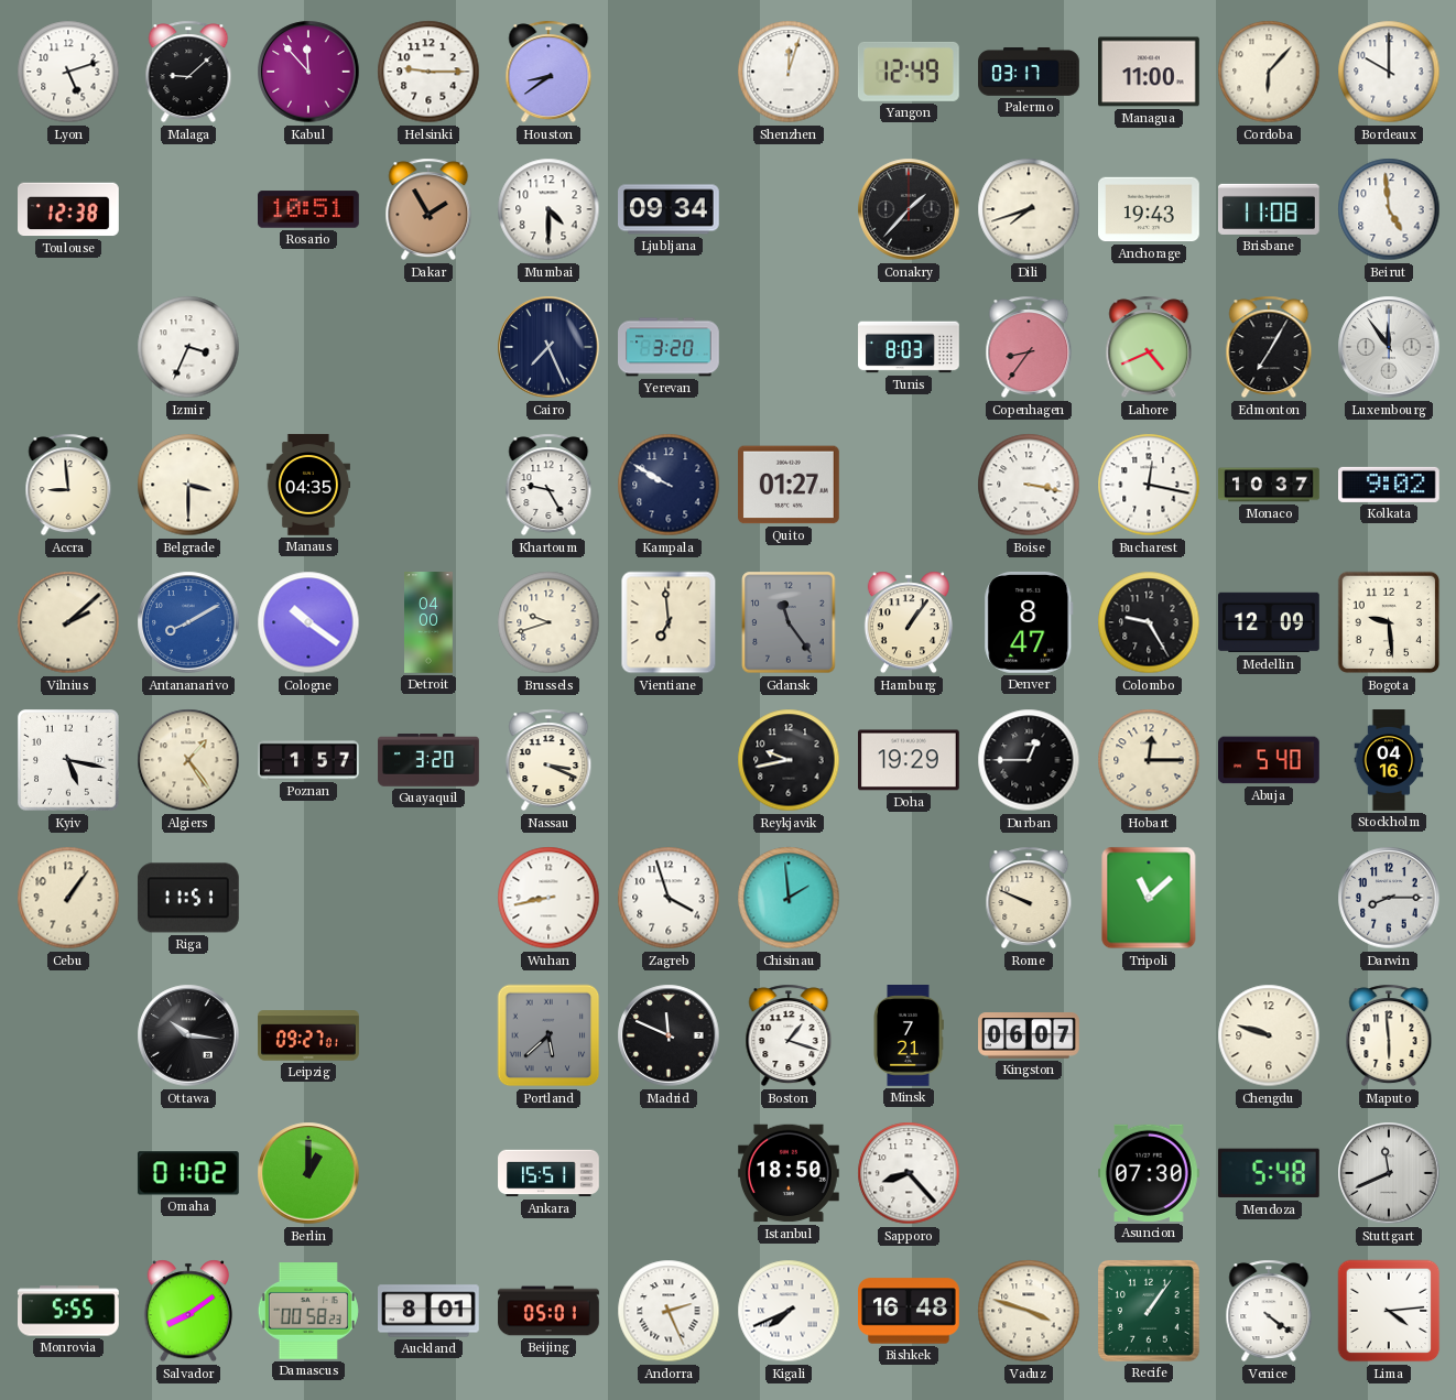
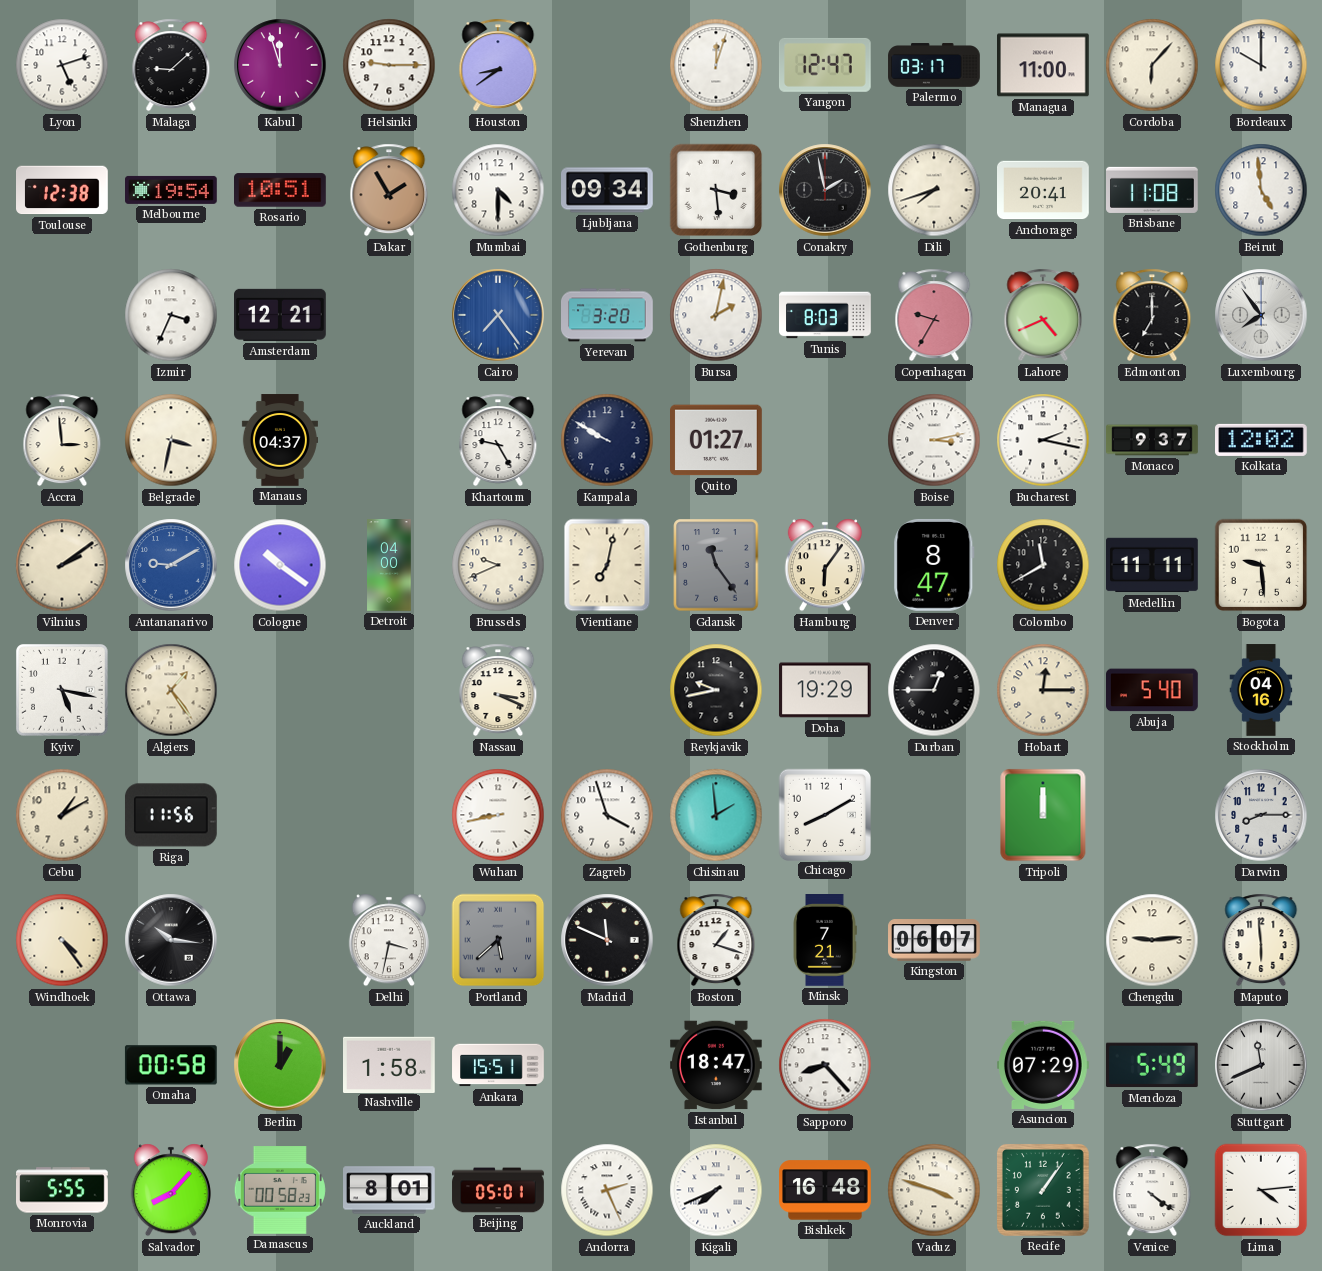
Kabul: 11:53 -> 11:57 (280, 65)
Yangon: 12:49 -> 12:47 (825, 65)
Melbourne: none -> 19:54 (172, 190)
Gothenburg: none -> 3:29 (716, 190)
Conakry: 1:37 -> 1:58 (825, 190)
Anchorage: 19:43 -> 20:41 (1044, 190)
Amsterdam: none -> 12:21 (281, 315)
Cairo: 7:26 -> 7:24 (498, 315)
Cairo dial: navy -> blue (498, 315)
Bursa: none -> 2:02 (716, 315)
Copenhagen: 8:36 -> 9:35 (934, 315)
Edmonton: 7:05 -> 7:00 (1152, 315)
Luxembourg: 11:54 -> 7:54 (1261, 315)
Accra: 8:59 -> 2:59 (62, 440)
Belgrade: 3:30 -> 3:32 (171, 440)
Manaus: 04:35 -> 04:37 (280, 440)
Boise: 3:17 -> 3:13 (934, 440)
Bucharest: 12:17 -> 2:17 (1043, 440)
Monaco: 10:37 -> 9:37 (1152, 440)
Kolkata: 9:02 -> 12:02 (1262, 440)
Vilnius: 2:08 -> 2:09 (62, 565)
Antananarivo: 8:10 -> 9:10 (171, 565)
Brussels: 9:42 -> 9:41 (498, 565)
Vientiane: 6:59 -> 7:02 (607, 565)
Hamburg: 1:06 -> 6:06 (825, 565)
Colombo: 9:25 -> 11:40 (1043, 565)
Medellin: 12:09 -> 11:11 (1153, 565)
Poznan: 1:57 -> none (308, 760)
Guayaquil: 3:20 -> none (428, 760)
Cebu: 1:06 -> 1:10 (62, 815)
Riga: 11:51 -> 11:56 (171, 815)
Chicago: none -> 8:10 (824, 814)
Rome: 9:49 -> none (1029, 898)
Tripoli: 11:08 -> 12:00 (1043, 815)
Windhoek: none -> 4:24 (62, 940)
Leipzig: 09:27 -> none (308, 1035)
Delhi: none -> 3:32 (389, 940)
Chengdu: 9:48 -> 9:14 (1152, 940)
Omaha: 01:02 -> 00:58 (171, 1065)
Nashville: none -> 1:58 (390, 1064)
Istanbul: 18:50 -> 18:47 (717, 1065)
Asuncion: 07:30 -> 07:29 (1044, 1065)
Mendoza: 5:48 -> 5:49 (1152, 1065)
Salvador: 8:09 -> 8:07 (171, 1190)
